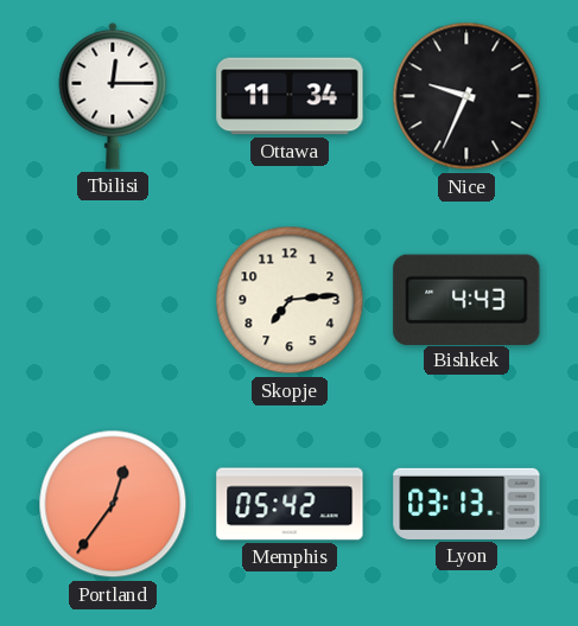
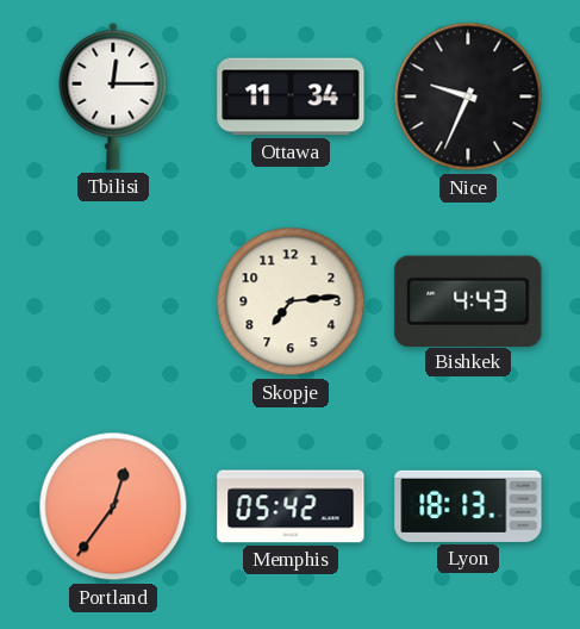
Lyon: 03:13 -> 18:13 (468, 506)
